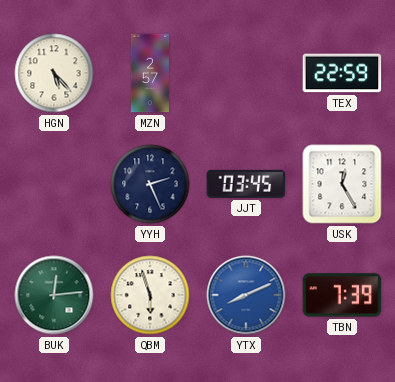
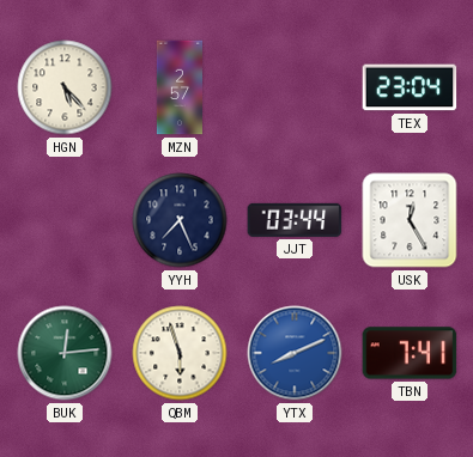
TEX: 22:59 -> 23:04 (410, 87)
YYH: 2:26 -> 7:26 (180, 220)
JJT: 03:45 -> 03:44 (295, 220)
TBN: 7:39 -> 7:41 (410, 353)
